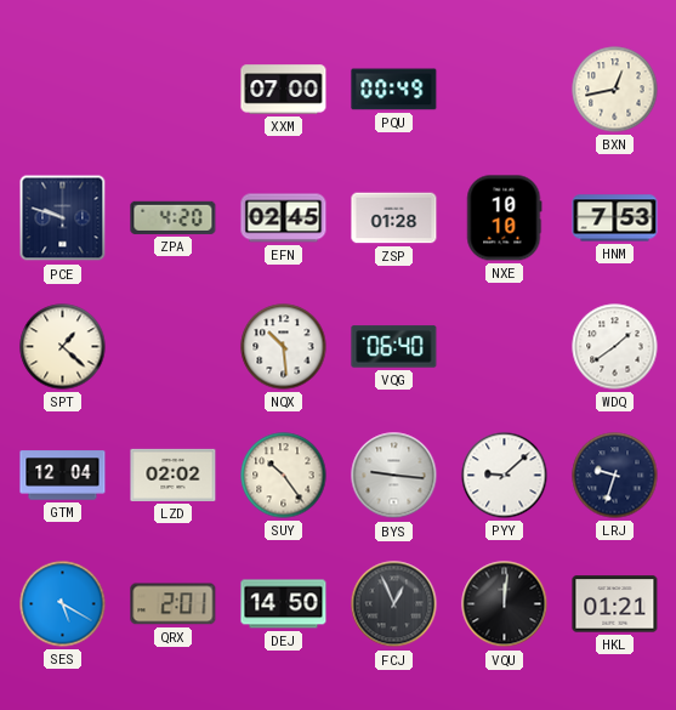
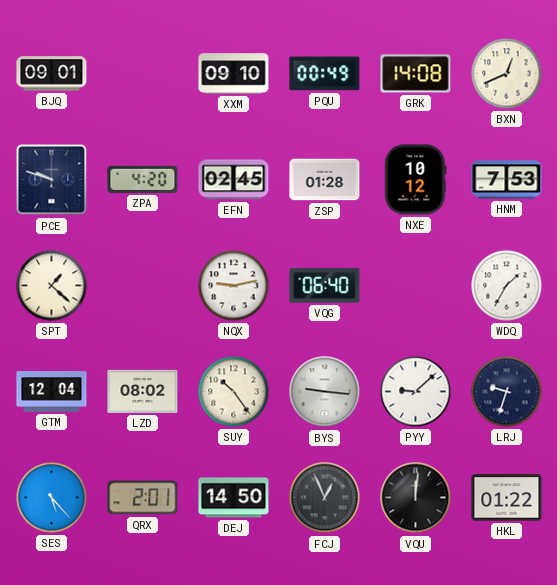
BJQ: none -> 09:01 (52, 74)
XXM: 07:00 -> 09:10 (234, 74)
GRK: none -> 14:08 (416, 74)
BXN: 12:43 -> 12:41 (507, 74)
NXE: 10:10 -> 10:12 (416, 180)
NQX: 10:29 -> 9:13 (234, 286)
WDQ: 1:39 -> 1:35 (507, 286)
LZD: 02:02 -> 08:02 (143, 391)
SES: 5:20 -> 5:23 (52, 498)
HKL: 01:21 -> 01:22 (507, 498)
